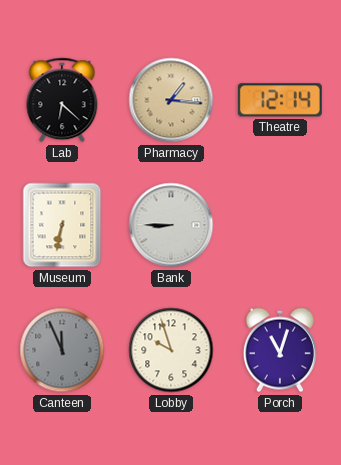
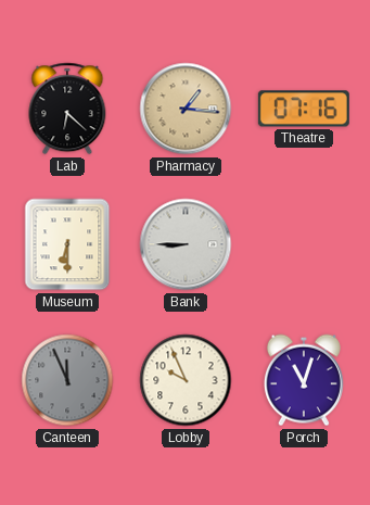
Theatre: 12:14 -> 07:16 (304, 109)
Museum: 6:32 -> 6:30 (67, 244)
Lobby: 9:57 -> 9:56 (186, 380)
